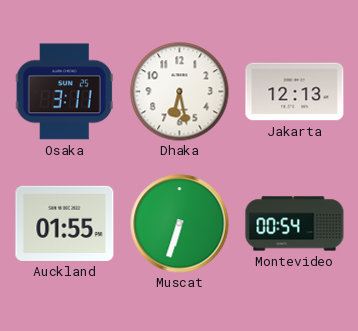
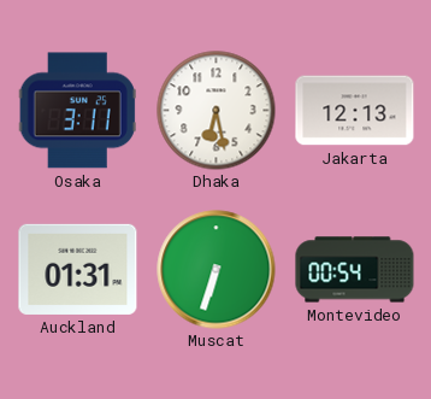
Auckland: 01:55 -> 01:31 (78, 269)
